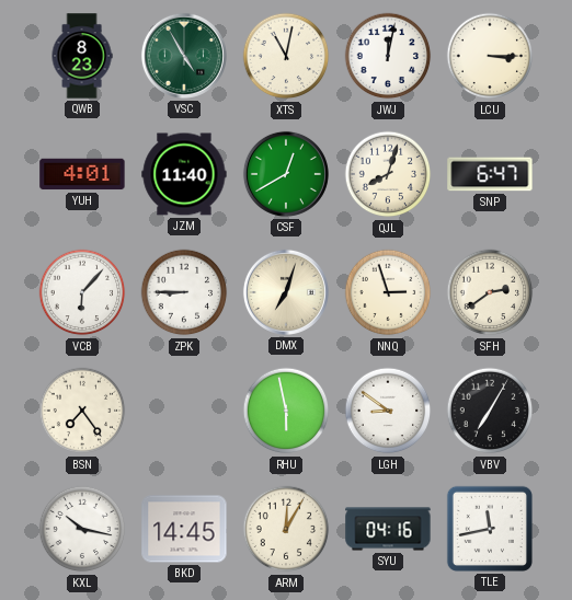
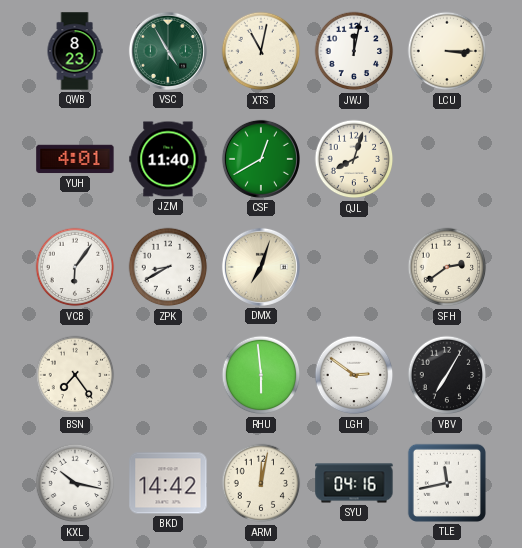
SNP: 6:47 -> none (490, 174)
VCB: 6:07 -> 6:06 (75, 267)
ZPK: 8:45 -> 8:40 (168, 267)
NNQ: 2:57 -> none (388, 292)
RHU: 5:58 -> 5:59 (261, 375)
LGH: 8:51 -> 2:51 (354, 375)
BKD: 14:45 -> 14:42 (168, 483)
ARM: 12:05 -> 12:02 (261, 483)
